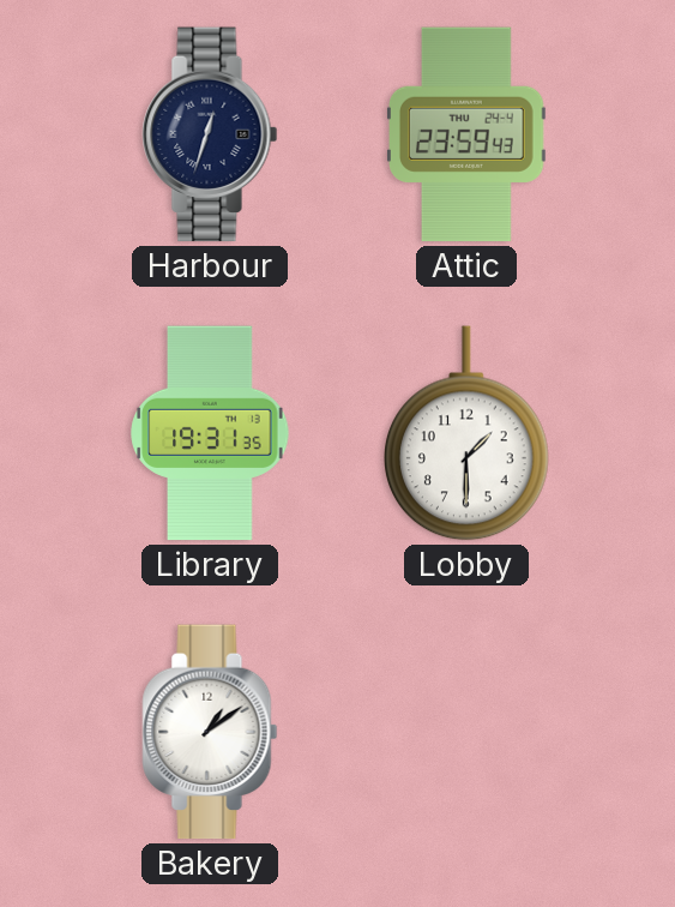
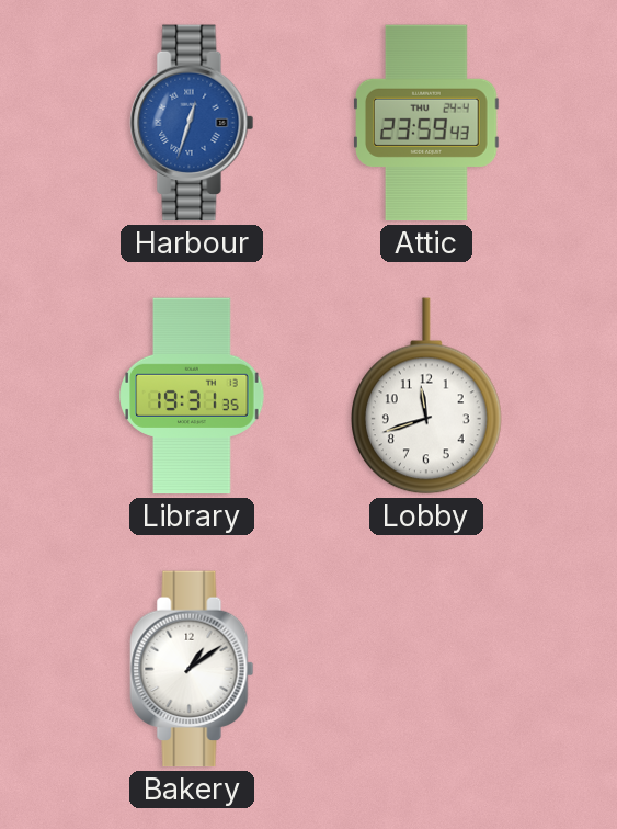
Harbour dial: navy -> blue (192, 123)
Lobby: 1:30 -> 11:42 (426, 396)
